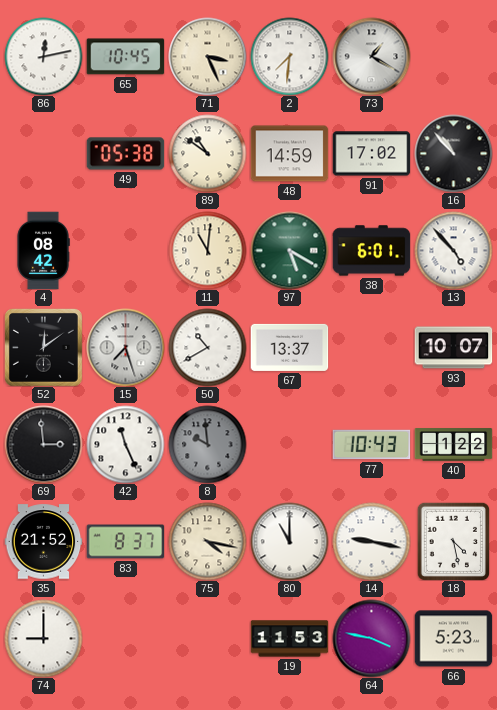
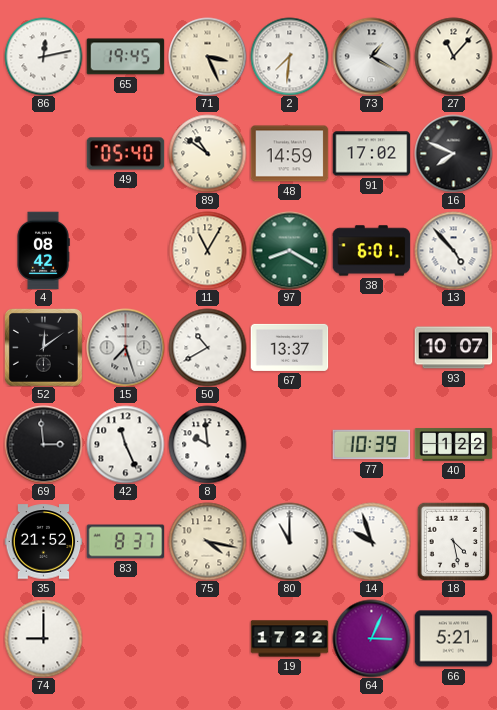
65: 10:45 -> 19:45 (125, 57)
27: none -> 11:07 (453, 56)
49: 05:38 -> 05:40 (125, 154)
16: 10:53 -> 7:49 (453, 153)
11: 11:01 -> 11:05 (207, 250)
97: 5:20 -> 8:20 (289, 250)
8 dial: grey -> white (207, 444)
77: 10:43 -> 10:39 (371, 445)
14: 9:17 -> 9:57 (371, 541)
19: 11:53 -> 17:22 (289, 639)
64: 3:47 -> 3:04 (371, 638)
66: 5:23 -> 5:21 (453, 639)
